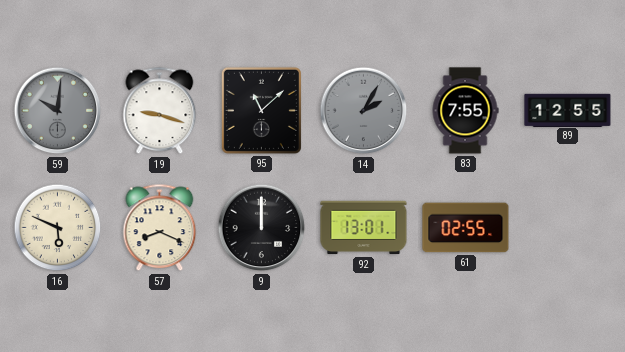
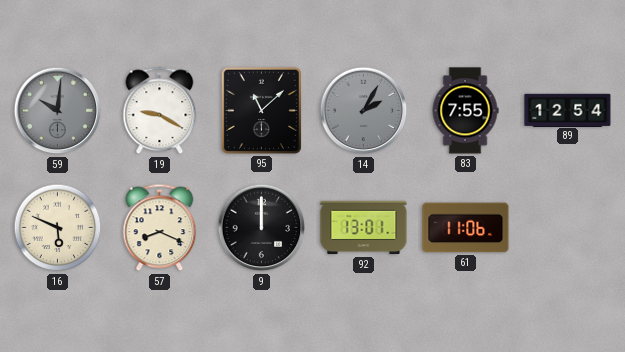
19: 9:18 -> 9:20 (160, 111)
89: 12:55 -> 12:54 (568, 110)
61: 02:55 -> 11:06 (466, 228)
